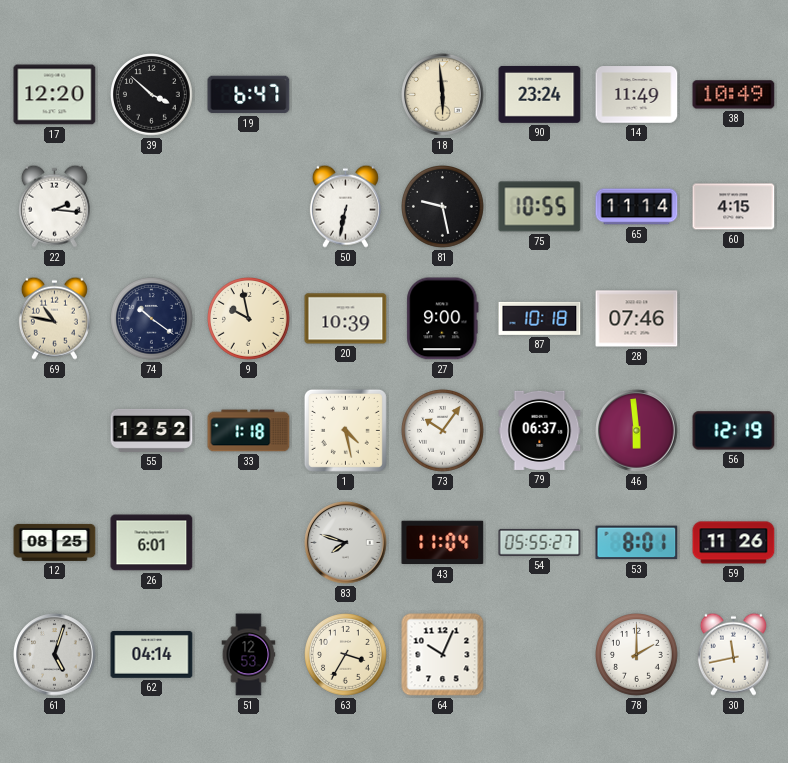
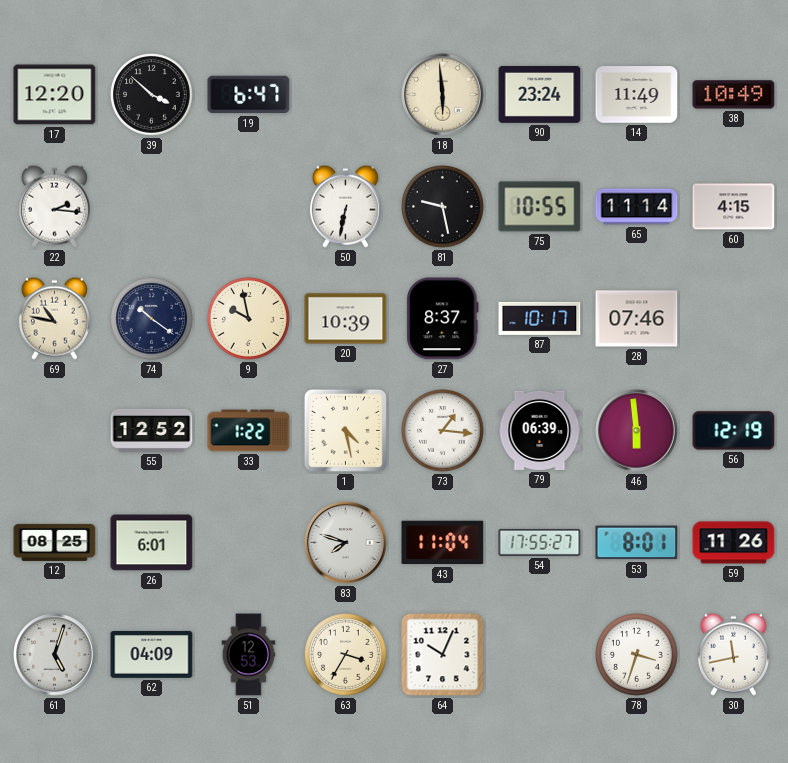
27: 9:00 -> 8:37 (443, 319)
87: 10:18 -> 10:17 (540, 318)
33: 1:18 -> 1:22 (249, 431)
73: 10:06 -> 1:16 (443, 431)
79: 06:37 -> 06:39 (540, 430)
54: 05:55 -> 17:55 (540, 542)
62: 04:14 -> 04:09 (152, 654)
78: 2:00 -> 3:33 (637, 655)
